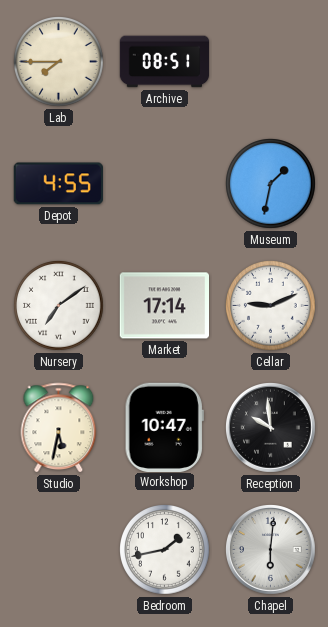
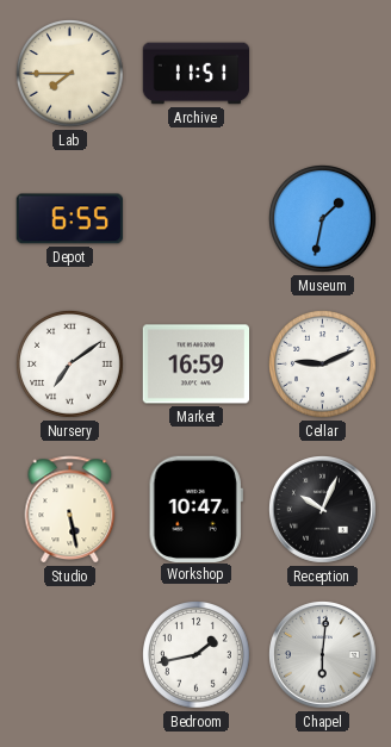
Archive: 08:51 -> 11:51 (197, 74)
Depot: 4:55 -> 6:55 (69, 219)
Market: 17:14 -> 16:59 (195, 365)
Studio: 5:32 -> 5:28 (70, 510)
Reception: 9:59 -> 10:04 (323, 510)
